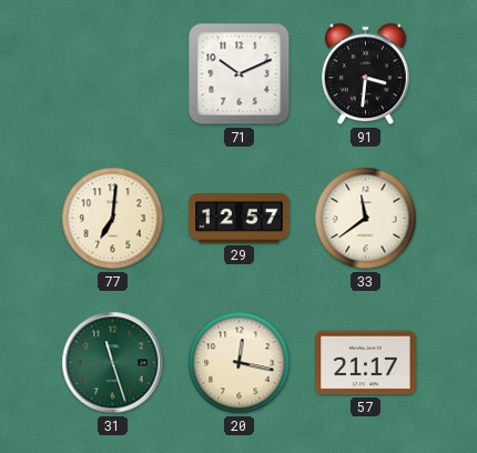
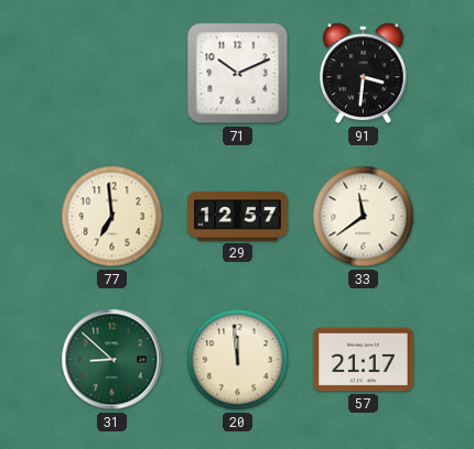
77: 7:01 -> 6:59 (112, 217)
31: 11:27 -> 8:52 (112, 360)
20: 12:17 -> 11:59 (238, 360)
